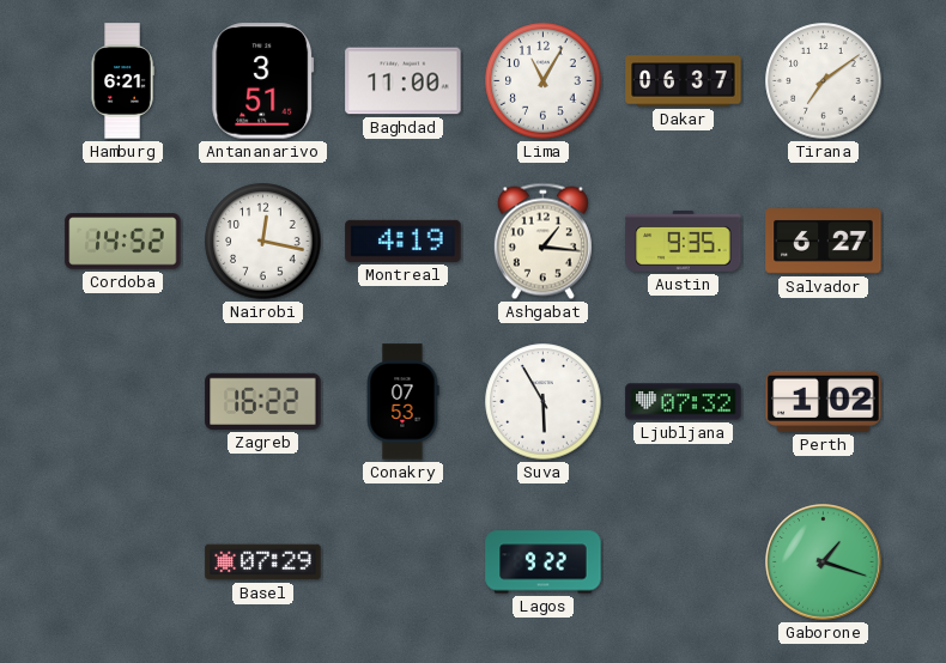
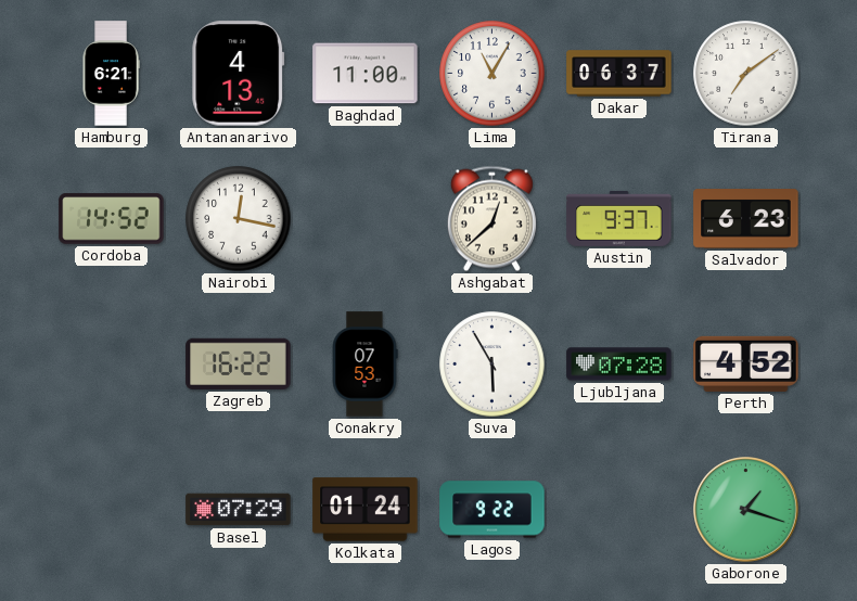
Antananarivo: 3:51 -> 4:13 (239, 74)
Montreal: 4:19 -> none (404, 241)
Ashgabat: 1:16 -> 12:38 (491, 219)
Austin: 9:35 -> 9:37 (619, 219)
Salvador: 6:27 -> 6:23 (746, 219)
Ljubljana: 07:32 -> 07:28 (619, 365)
Perth: 1:02 -> 4:52 (746, 363)
Kolkata: none -> 01:24 (366, 510)
